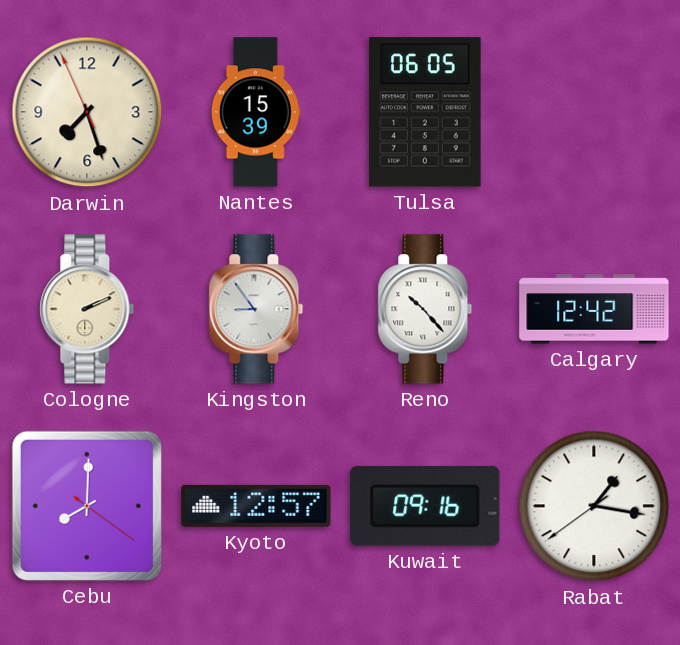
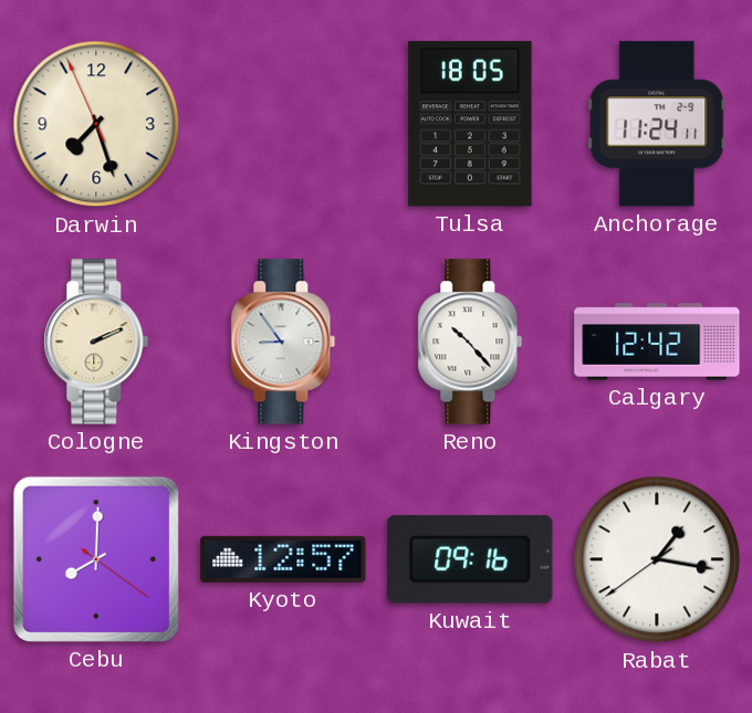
Nantes: 15:39 -> none (256, 112)
Tulsa: 06:05 -> 18:05 (470, 124)
Anchorage: none -> 11:24 (657, 124)
